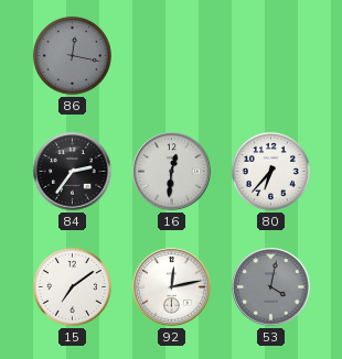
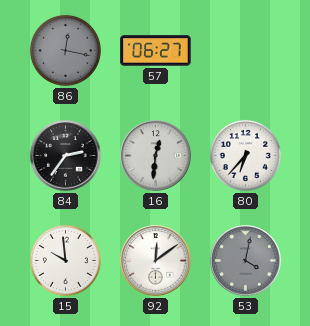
57: none -> 06:27 (156, 51)
15: 7:09 -> 9:59 (65, 260)
92: 12:13 -> 12:09 (156, 261)
